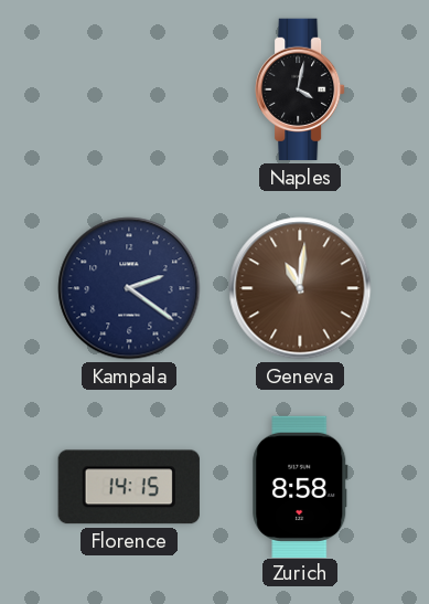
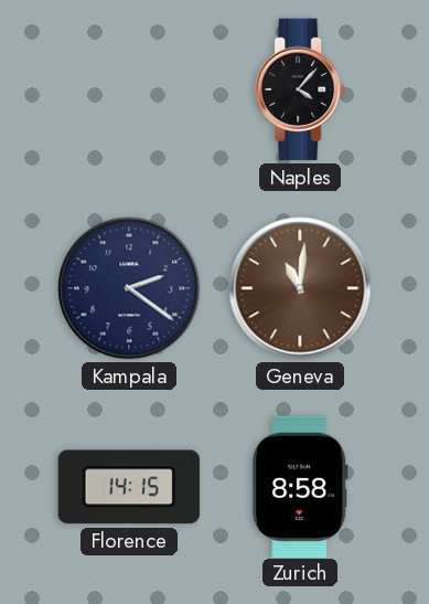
Naples: 4:02 -> 4:07 (300, 89)
